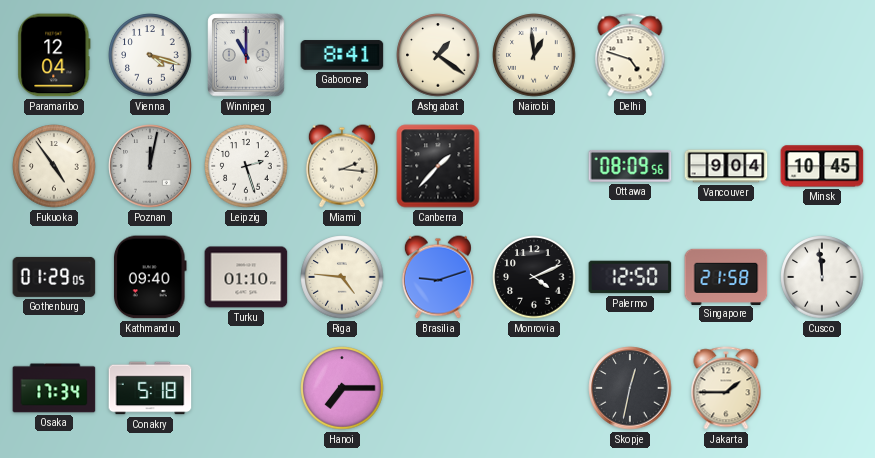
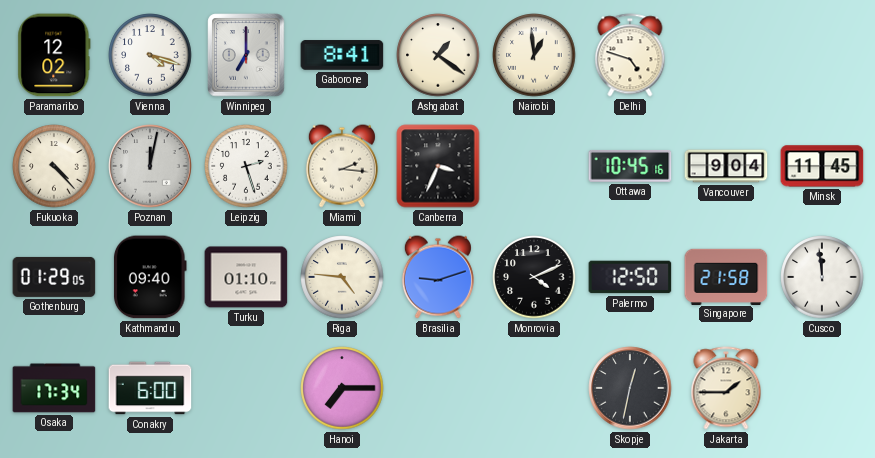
Paramaribo: 12:04 -> 12:02 (54, 55)
Winnipeg: 11:00 -> 7:00 (246, 55)
Fukuoka: 4:54 -> 4:23 (54, 166)
Canberra: 1:37 -> 3:34 (438, 166)
Ottawa: 08:09 -> 10:45 (630, 166)
Minsk: 10:45 -> 11:45 (822, 166)
Conakry: 5:18 -> 6:00 (150, 388)
